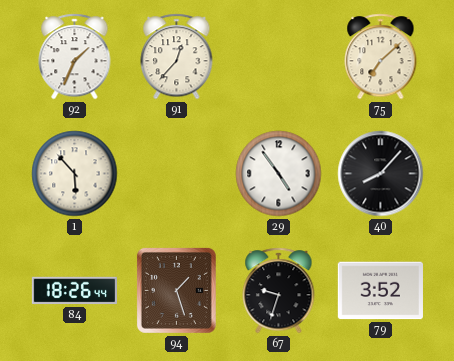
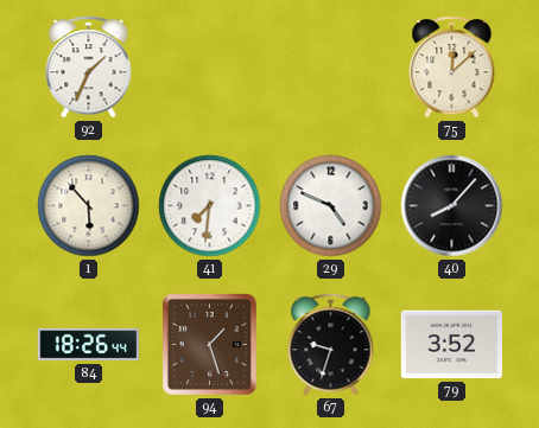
91: 12:37 -> none (177, 57)
75: 7:08 -> 12:08 (452, 68)
41: none -> 7:31 (210, 206)
29: 4:54 -> 4:49 (331, 206)
